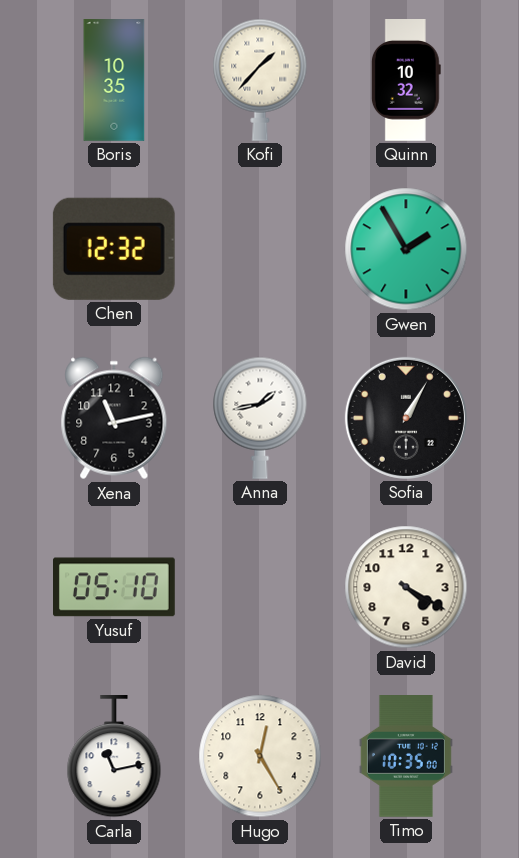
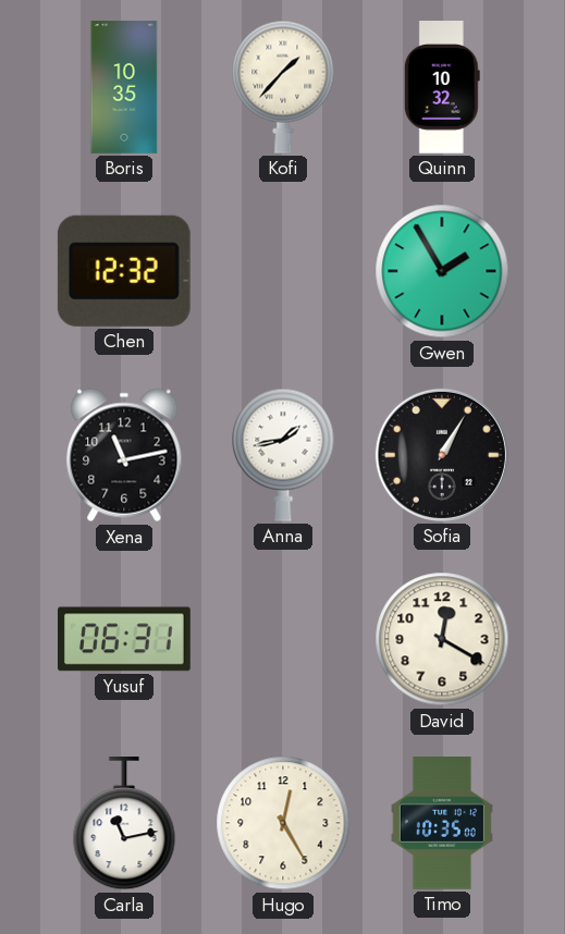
Yusuf: 05:10 -> 06:31 (125, 639)
David: 4:20 -> 12:20 (442, 639)
